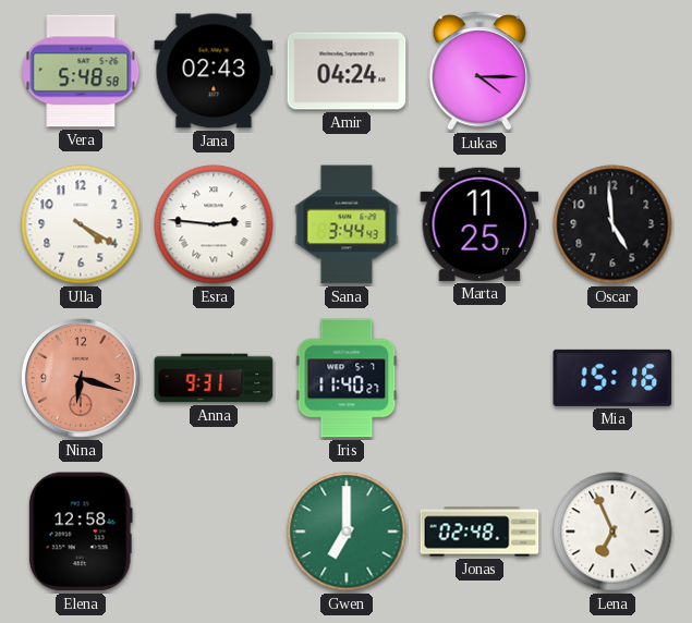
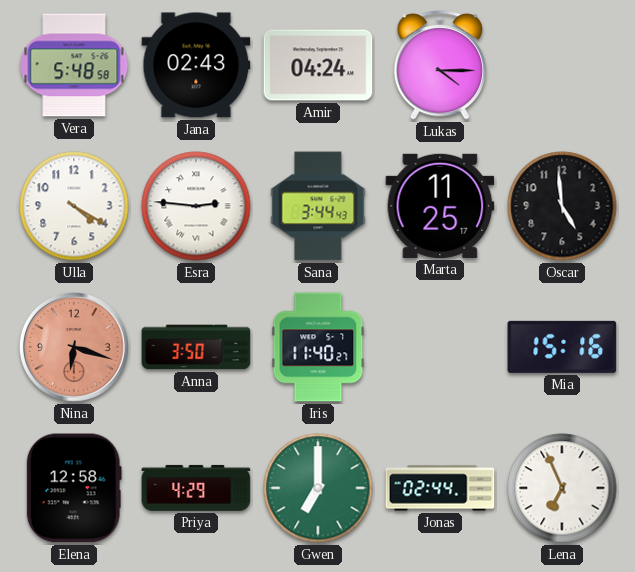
Anna: 9:31 -> 3:50 (196, 347)
Priya: none -> 4:29 (196, 488)
Jonas: 02:48 -> 02:44 (440, 488)
